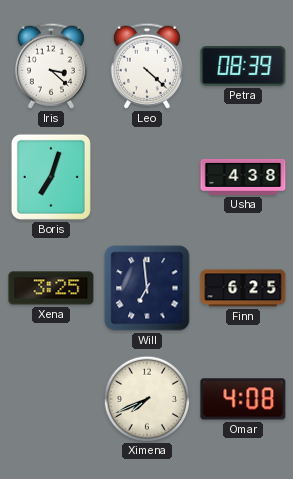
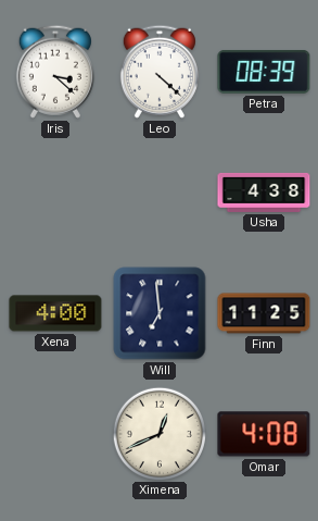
Boris: 7:03 -> none (51, 177)
Xena: 3:25 -> 4:00 (55, 313)
Finn: 6:25 -> 11:25 (264, 313)
Ximena: 7:41 -> 12:41 (158, 433)
